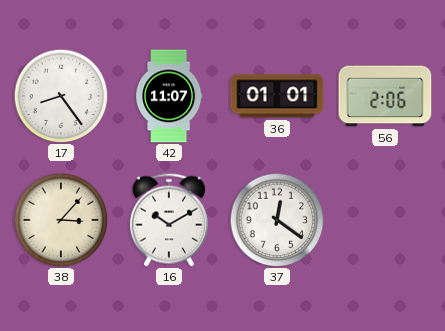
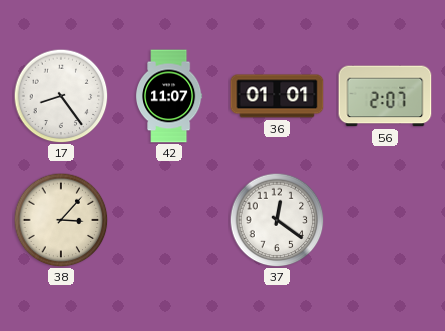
56: 2:06 -> 2:07 (385, 96)
16: 10:10 -> none (169, 220)
